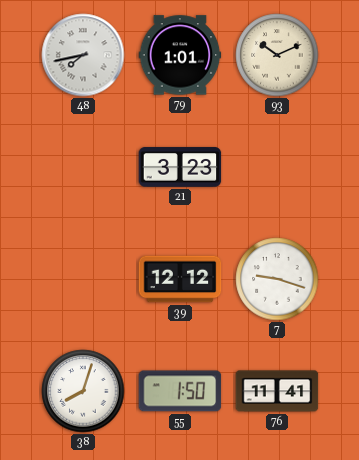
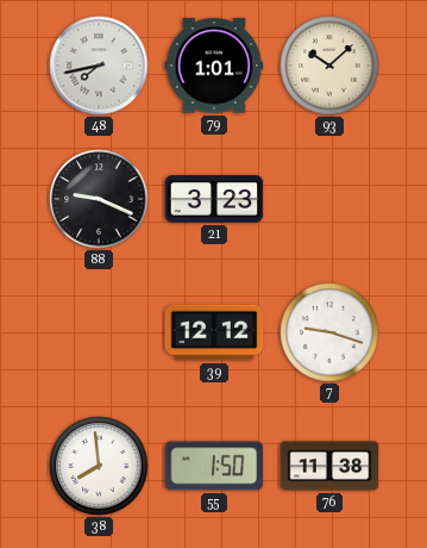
93: 10:11 -> 10:08 (329, 66)
88: none -> 9:19 (99, 199)
38: 8:03 -> 7:59 (99, 466)
76: 11:41 -> 11:38 (329, 466)
